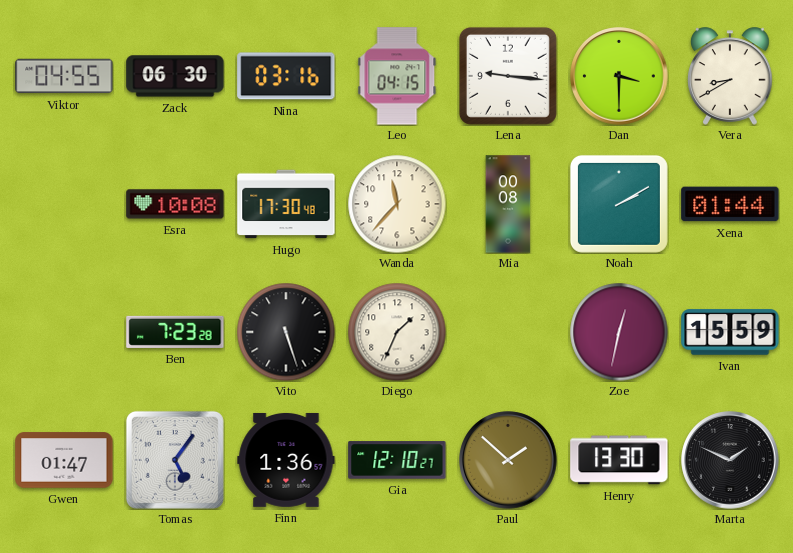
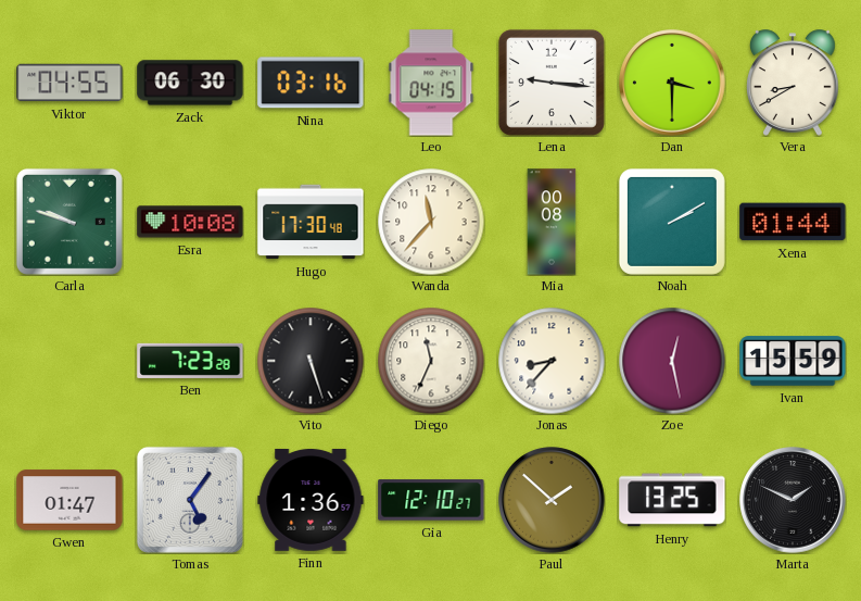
Carla: none -> 9:48 (69, 222)
Diego: 1:34 -> 11:34 (431, 361)
Jonas: none -> 8:37 (552, 361)
Zoe: 12:32 -> 12:28 (672, 361)
Henry: 13:30 -> 13:25 (672, 500)
